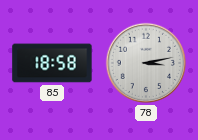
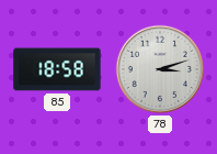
78: 3:13 -> 3:12 (160, 69)
